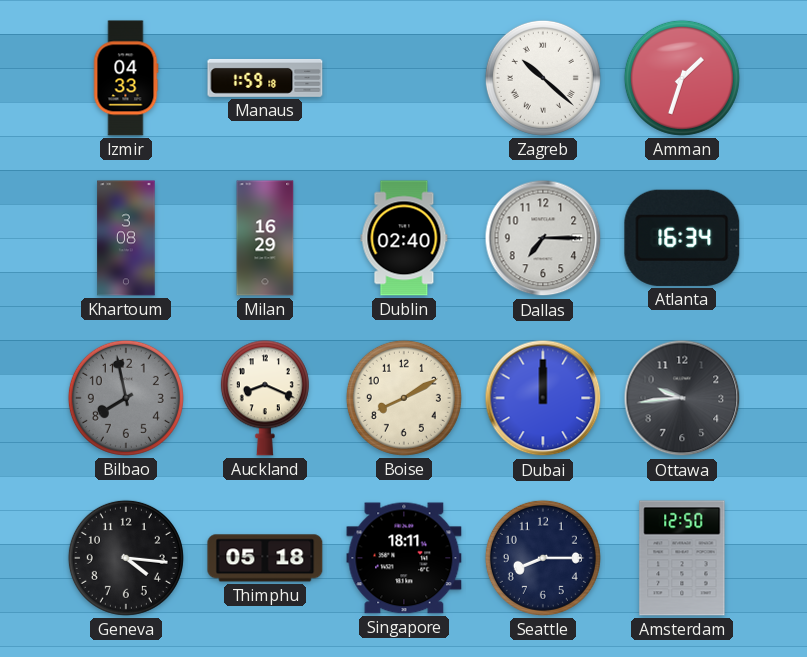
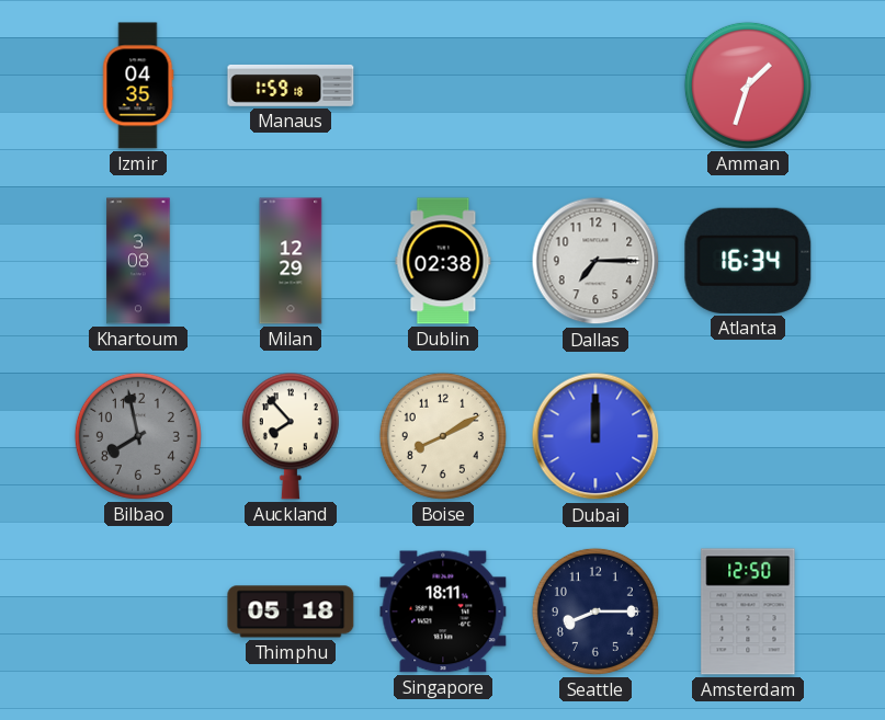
Izmir: 04:33 -> 04:35 (138, 85)
Zagreb: 10:22 -> none (543, 78)
Milan: 16:29 -> 12:29 (291, 261)
Dublin: 02:40 -> 02:38 (443, 261)
Auckland: 8:19 -> 7:53 (291, 436)
Ottawa: 9:44 -> none (682, 398)
Geneva: 4:16 -> none (126, 558)
